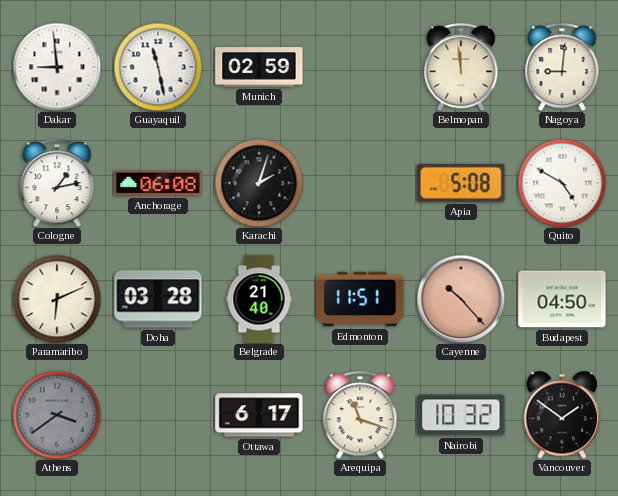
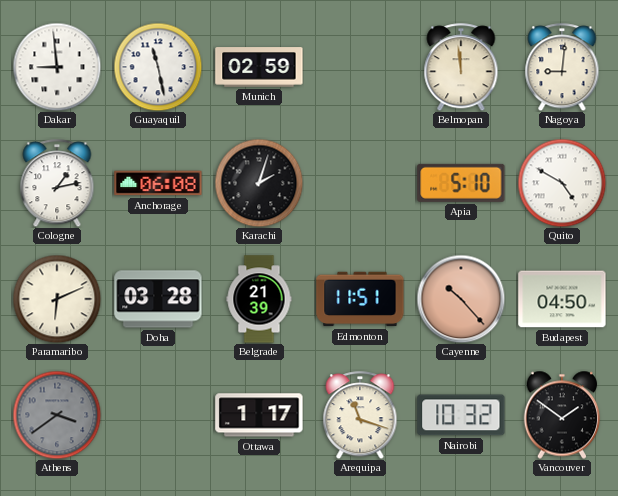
Apia: 5:08 -> 5:10 (461, 183)
Belgrade: 21:40 -> 21:39 (259, 299)
Ottawa: 6:17 -> 1:17 (259, 415)
